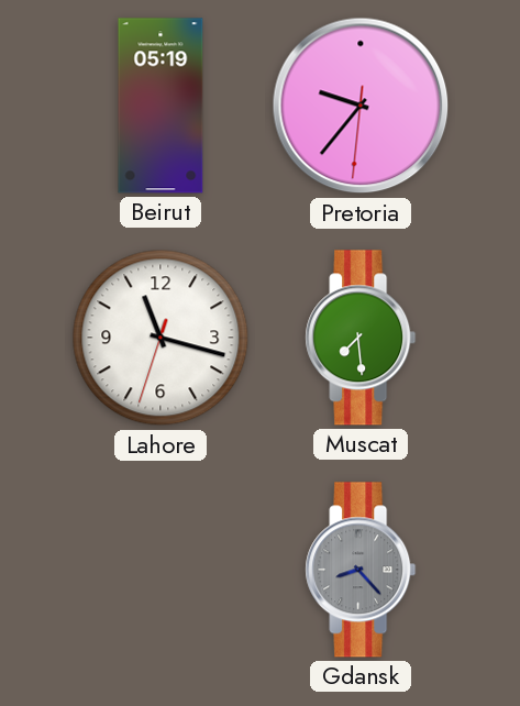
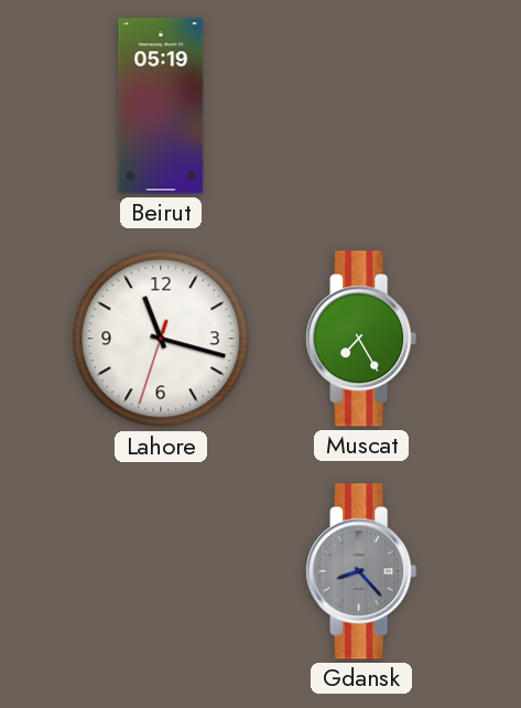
Pretoria: 9:36 -> none (361, 106)
Muscat: 7:29 -> 7:25 (361, 339)
